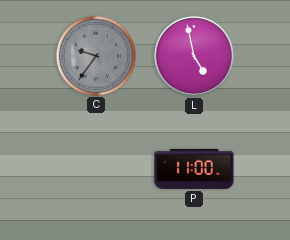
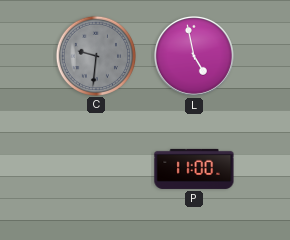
C: 9:36 -> 9:31 (95, 55)
